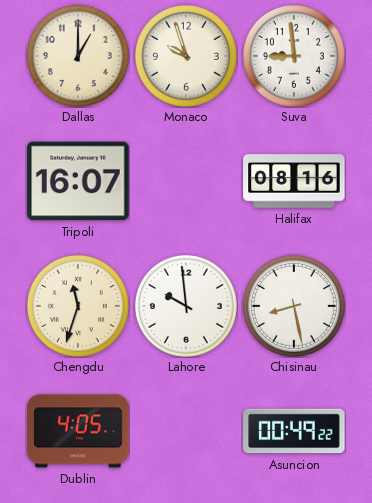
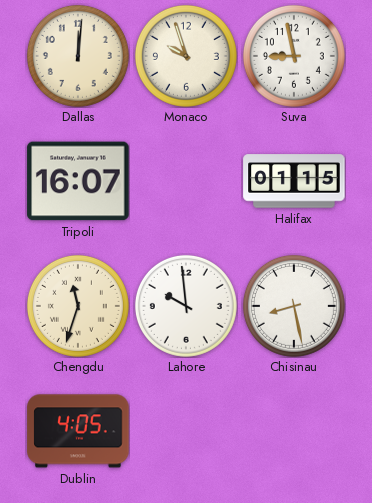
Dallas: 1:00 -> 12:01 (78, 56)
Suva: 8:59 -> 8:58 (294, 56)
Halifax: 08:16 -> 01:15 (294, 181)
Asuncion: 00:49 -> none (294, 431)
